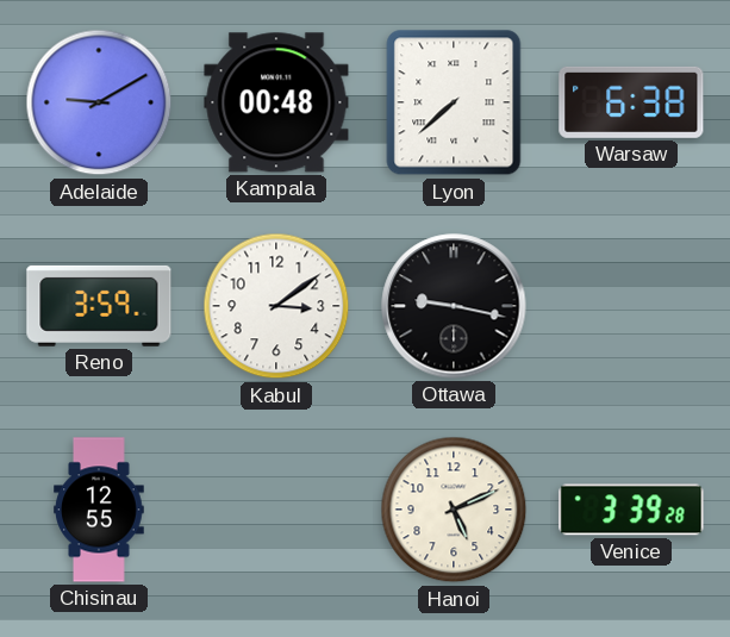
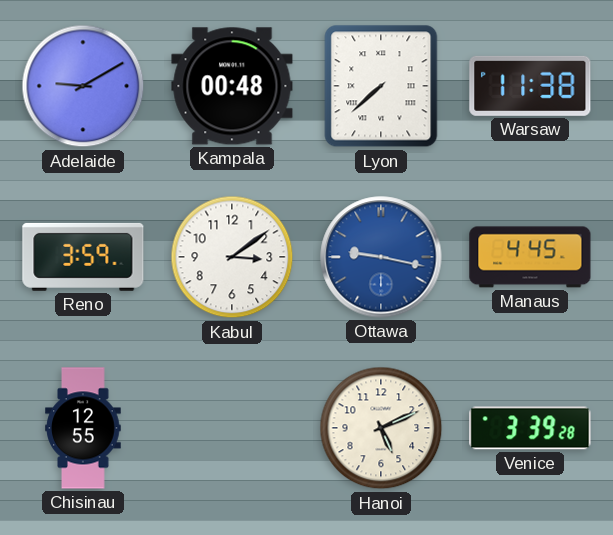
Warsaw: 6:38 -> 11:38 (530, 86)
Ottawa dial: black -> blue (381, 257)
Manaus: none -> 4:45 (530, 257)
